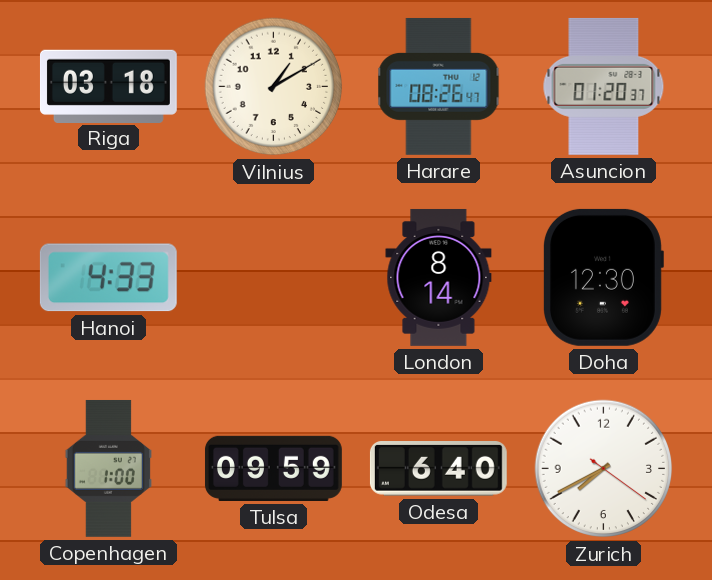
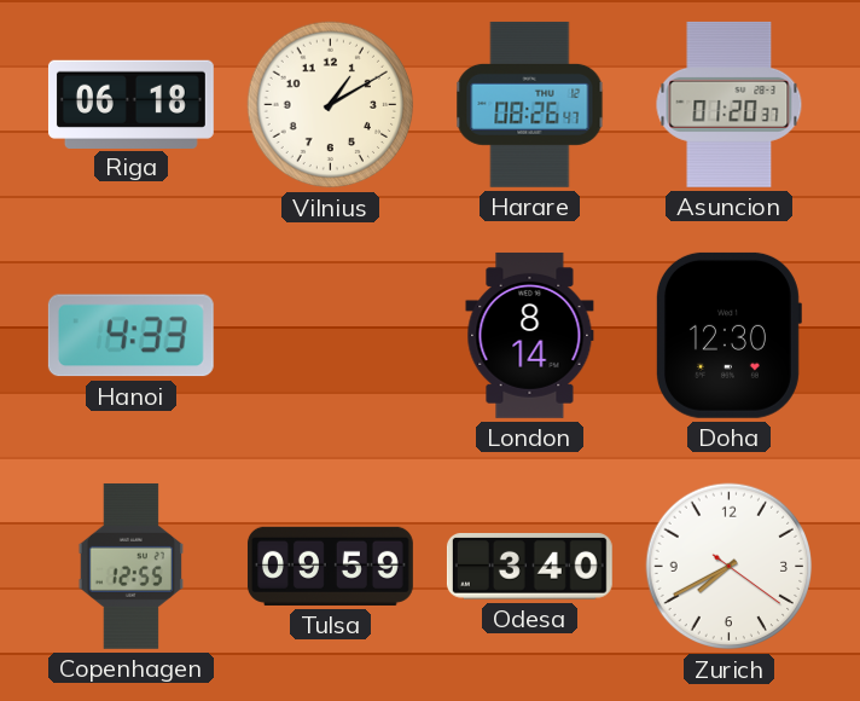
Riga: 03:18 -> 06:18 (130, 104)
Copenhagen: 1:00 -> 12:55 (130, 566)
Odesa: 6:40 -> 3:40 (529, 567)
